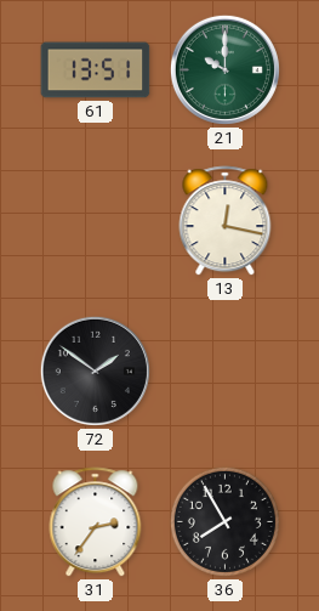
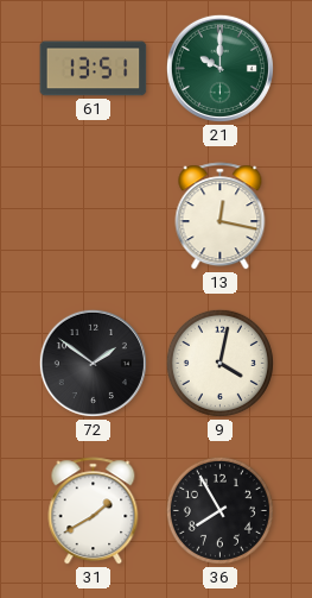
9: none -> 4:02 (219, 363)
31: 2:36 -> 1:40 (94, 511)
